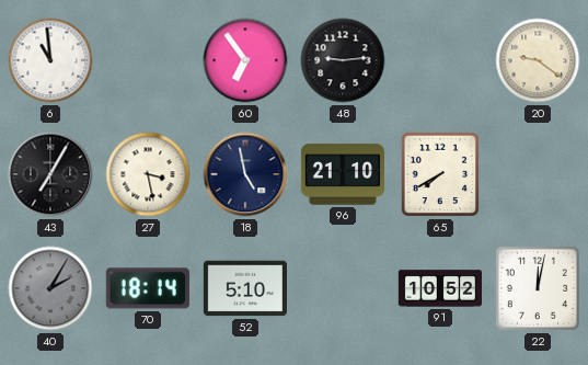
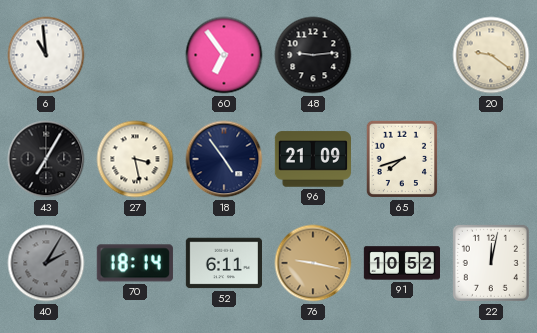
18: 4:58 -> 4:54 (224, 159)
96: 21:10 -> 21:09 (312, 159)
65: 7:40 -> 7:42 (402, 159)
52: 5:10 -> 6:11 (223, 263)
76: none -> 9:17 (313, 263)
